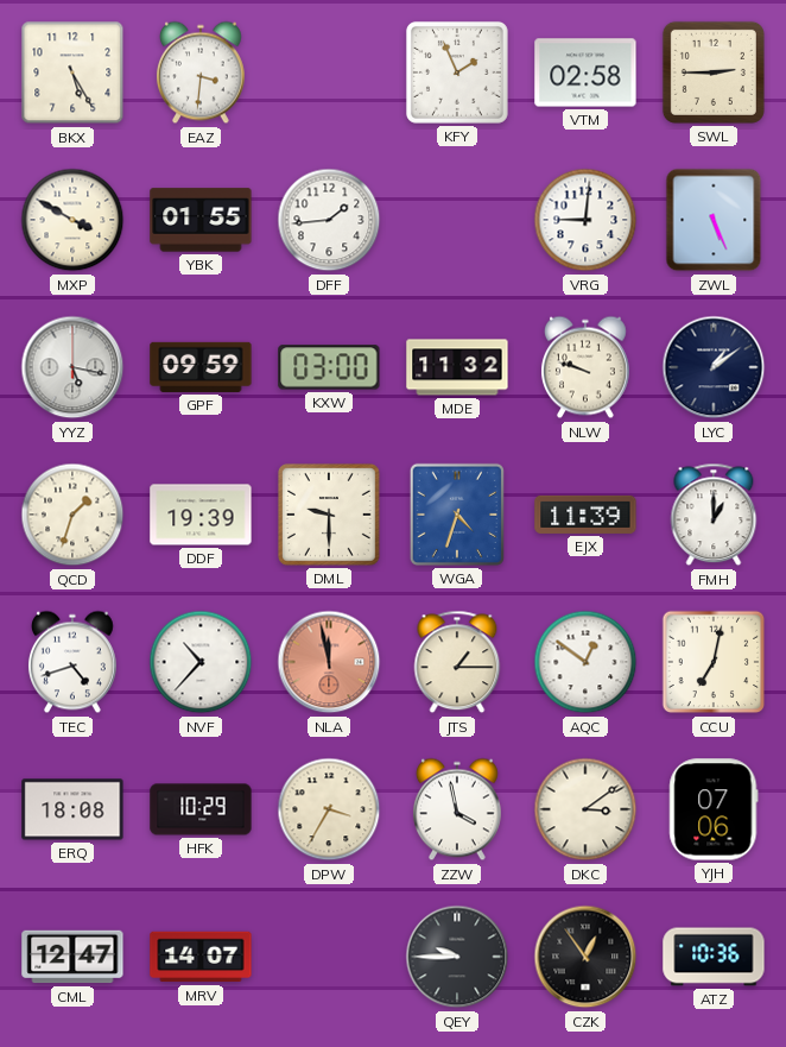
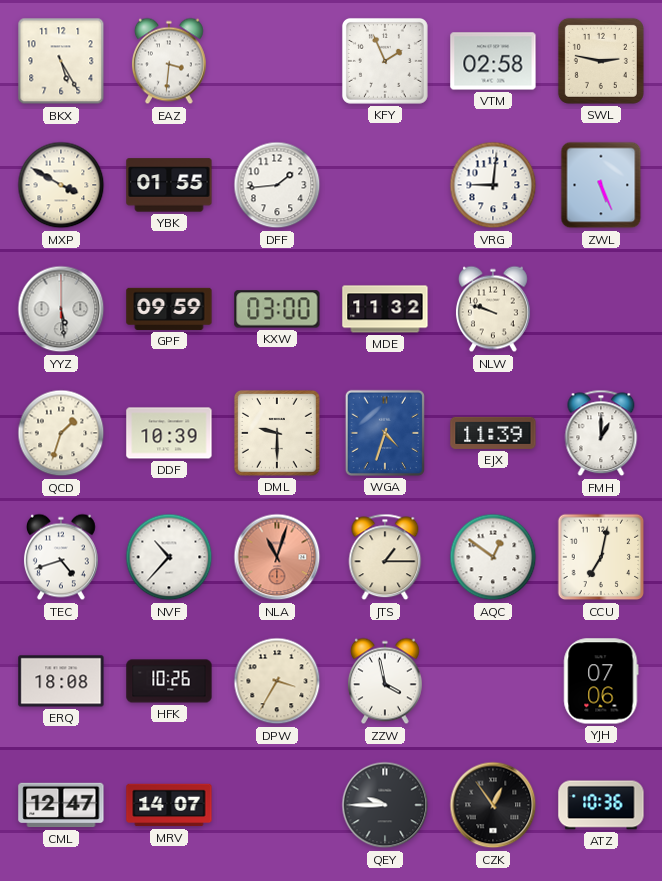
SWL: 2:45 -> 2:47 (601, 61)
YYZ: 5:17 -> 5:29 (61, 309)
LYC: 1:09 -> none (714, 367)
DDF: 19:39 -> 10:39 (169, 433)
NLA: 11:58 -> 11:03 (277, 557)
HFK: 10:29 -> 10:26 (169, 681)
DKC: 3:09 -> none (585, 809)
